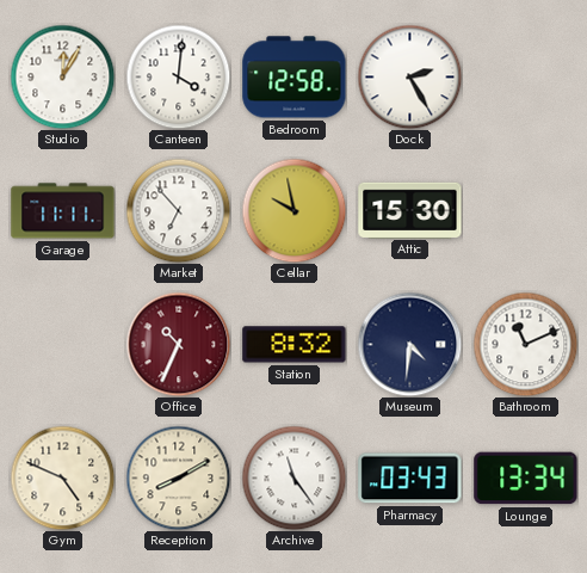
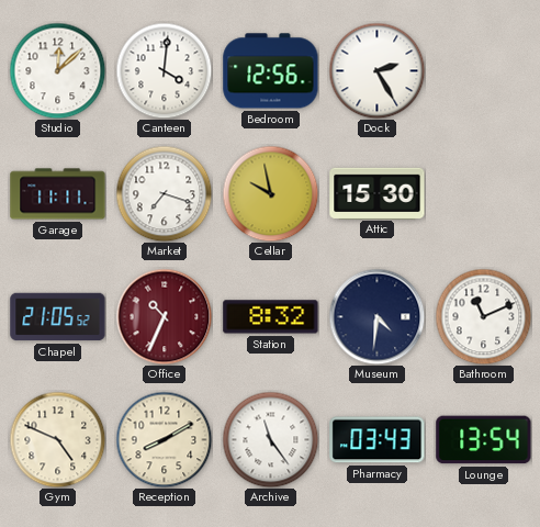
Studio: 12:05 -> 12:08 (57, 70)
Bedroom: 12:58 -> 12:56 (271, 71)
Market: 6:53 -> 7:18 (164, 193)
Chapel: none -> 21:05 (58, 317)
Lounge: 13:34 -> 13:54 (484, 440)
